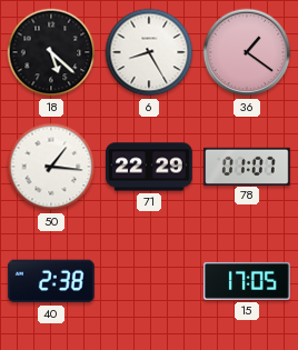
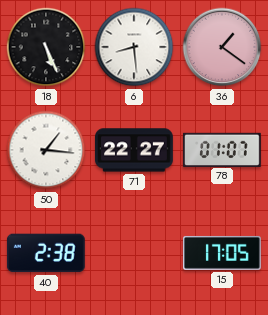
18: 5:22 -> 5:26 (46, 47)
6: 8:25 -> 8:29 (134, 47)
71: 22:29 -> 22:27 (135, 150)
